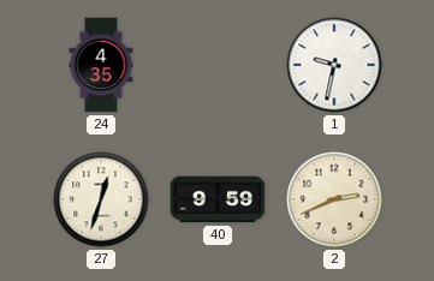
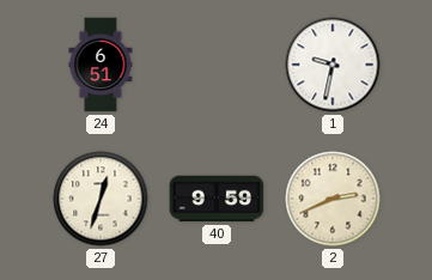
24: 4:35 -> 6:51 (101, 65)
